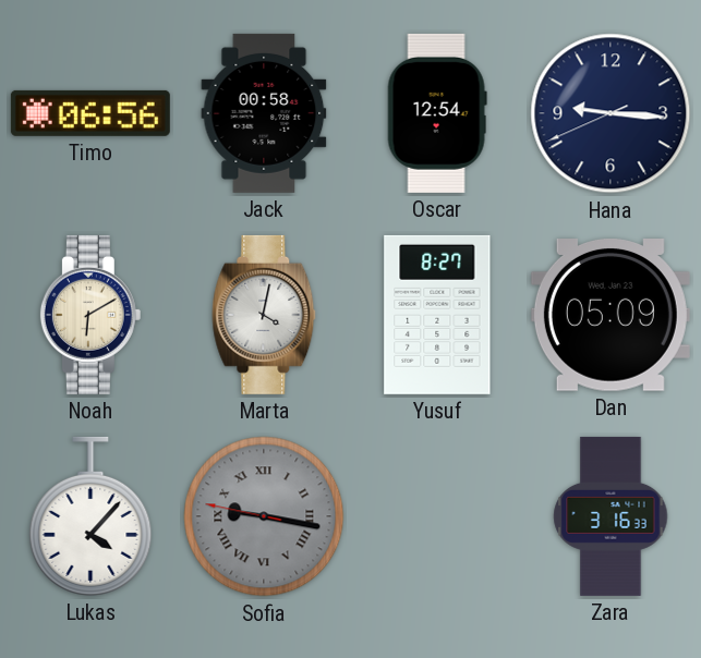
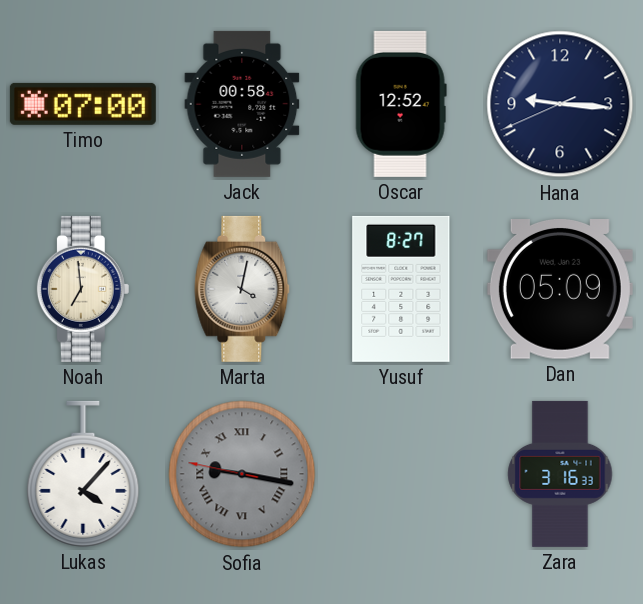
Timo: 06:56 -> 07:00 (83, 104)
Oscar: 12:54 -> 12:52 (401, 104)
Noah: 6:10 -> 6:59 (83, 289)
